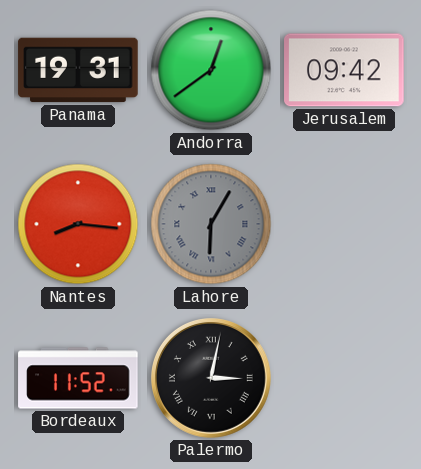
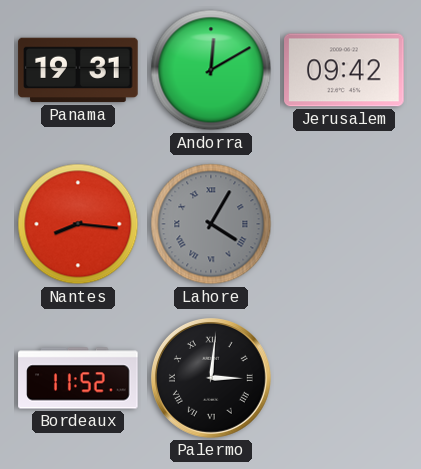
Andorra: 12:39 -> 12:10 (211, 70)
Lahore: 6:05 -> 4:05 (211, 224)
Palermo: 3:02 -> 3:01 (211, 378)
